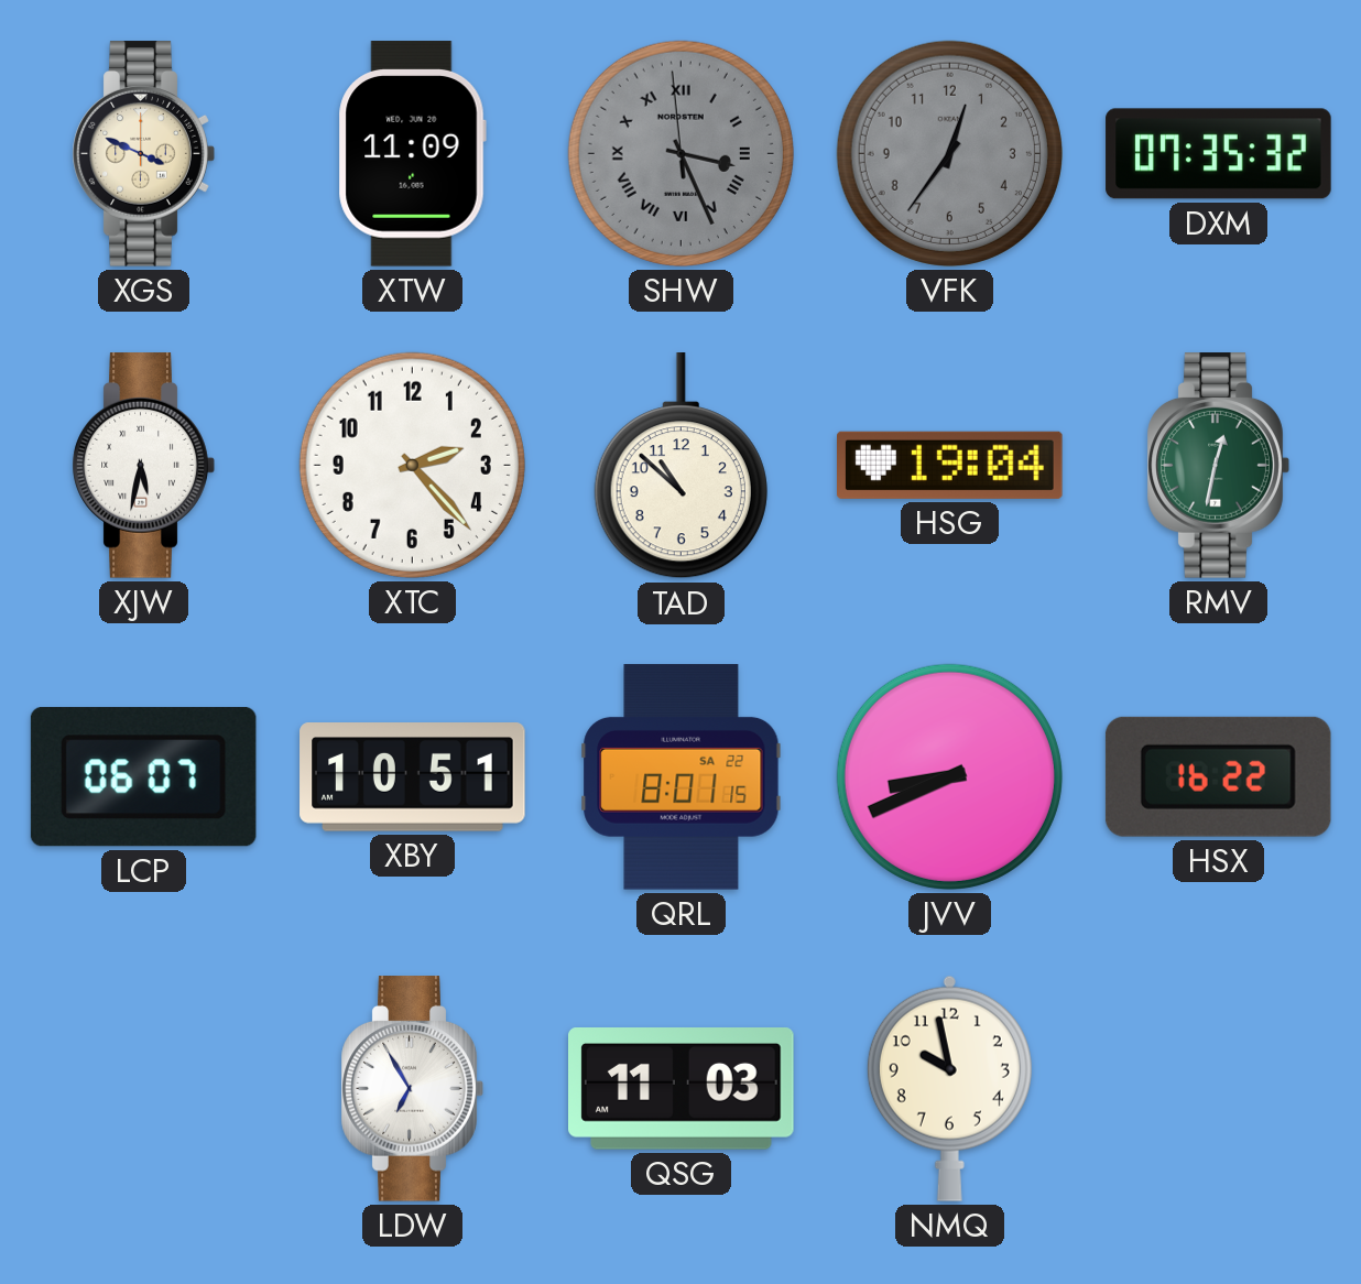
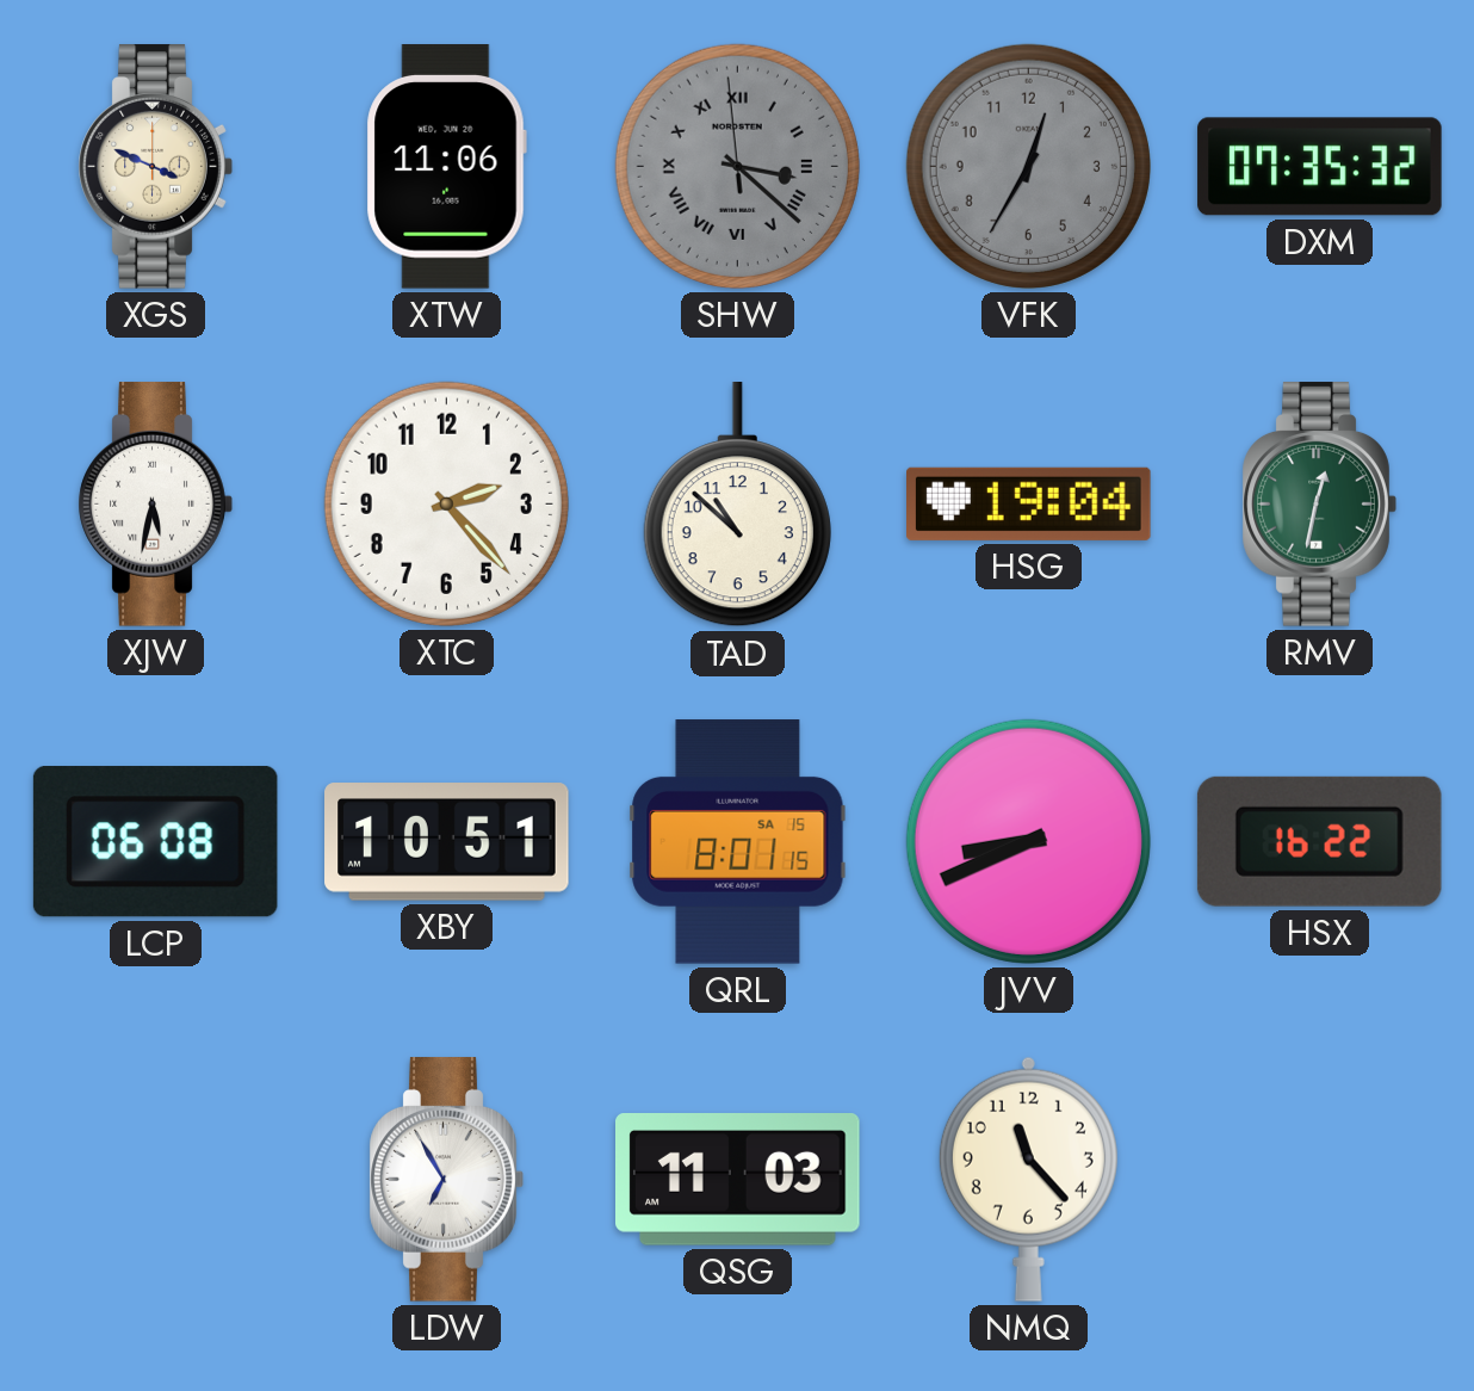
XTW: 11:09 -> 11:06 (446, 167)
SHW: 3:25 -> 3:21 (737, 166)
VFK: 12:36 -> 12:35 (1028, 166)
LCP: 06:07 -> 06:08 (155, 842)
QRL date: SA 22 -> SA 15 (738, 842)
NMQ: 9:58 -> 11:23 (1028, 1179)
